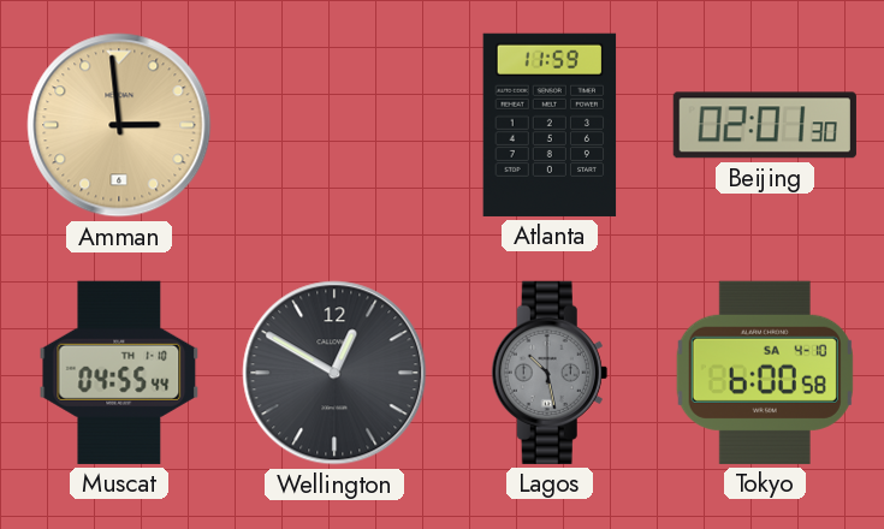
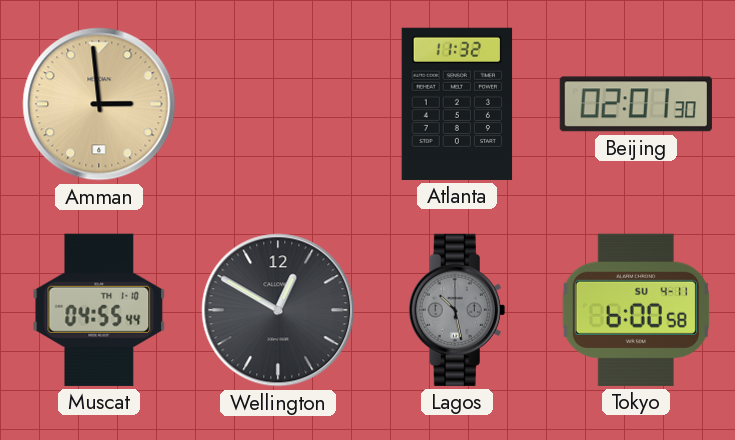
Atlanta: 11:59 -> 11:32 (457, 104)
Tokyo date: SA 4-10 -> SU 4-11 (636, 310)
